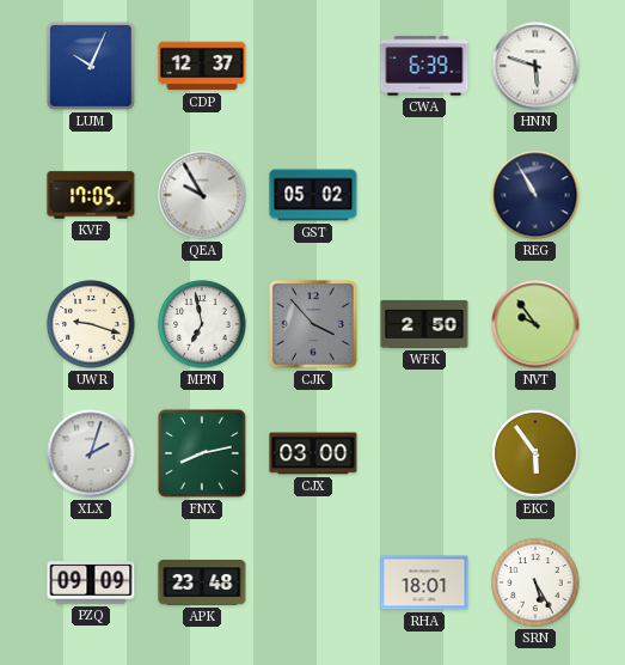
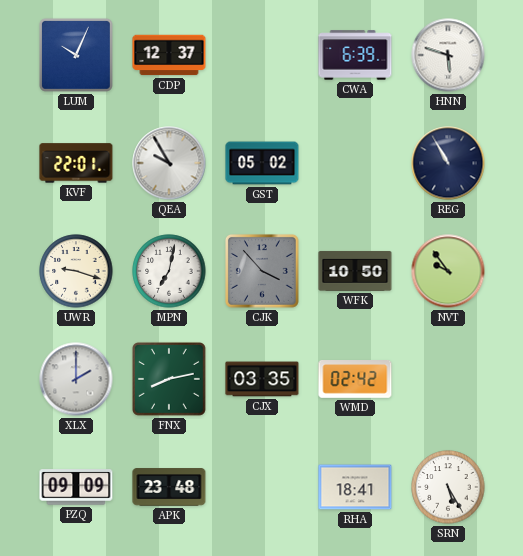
KVF: 17:05 -> 22:01 (76, 163)
MPN: 6:58 -> 7:02 (169, 271)
WFK: 2:50 -> 10:50 (355, 271)
XLX: 2:03 -> 2:00 (76, 379)
CJX: 03:00 -> 03:35 (262, 379)
WMD: none -> 02:42 (355, 380)
EKC: 5:54 -> none (535, 453)
RHA: 18:01 -> 18:41 (355, 487)
